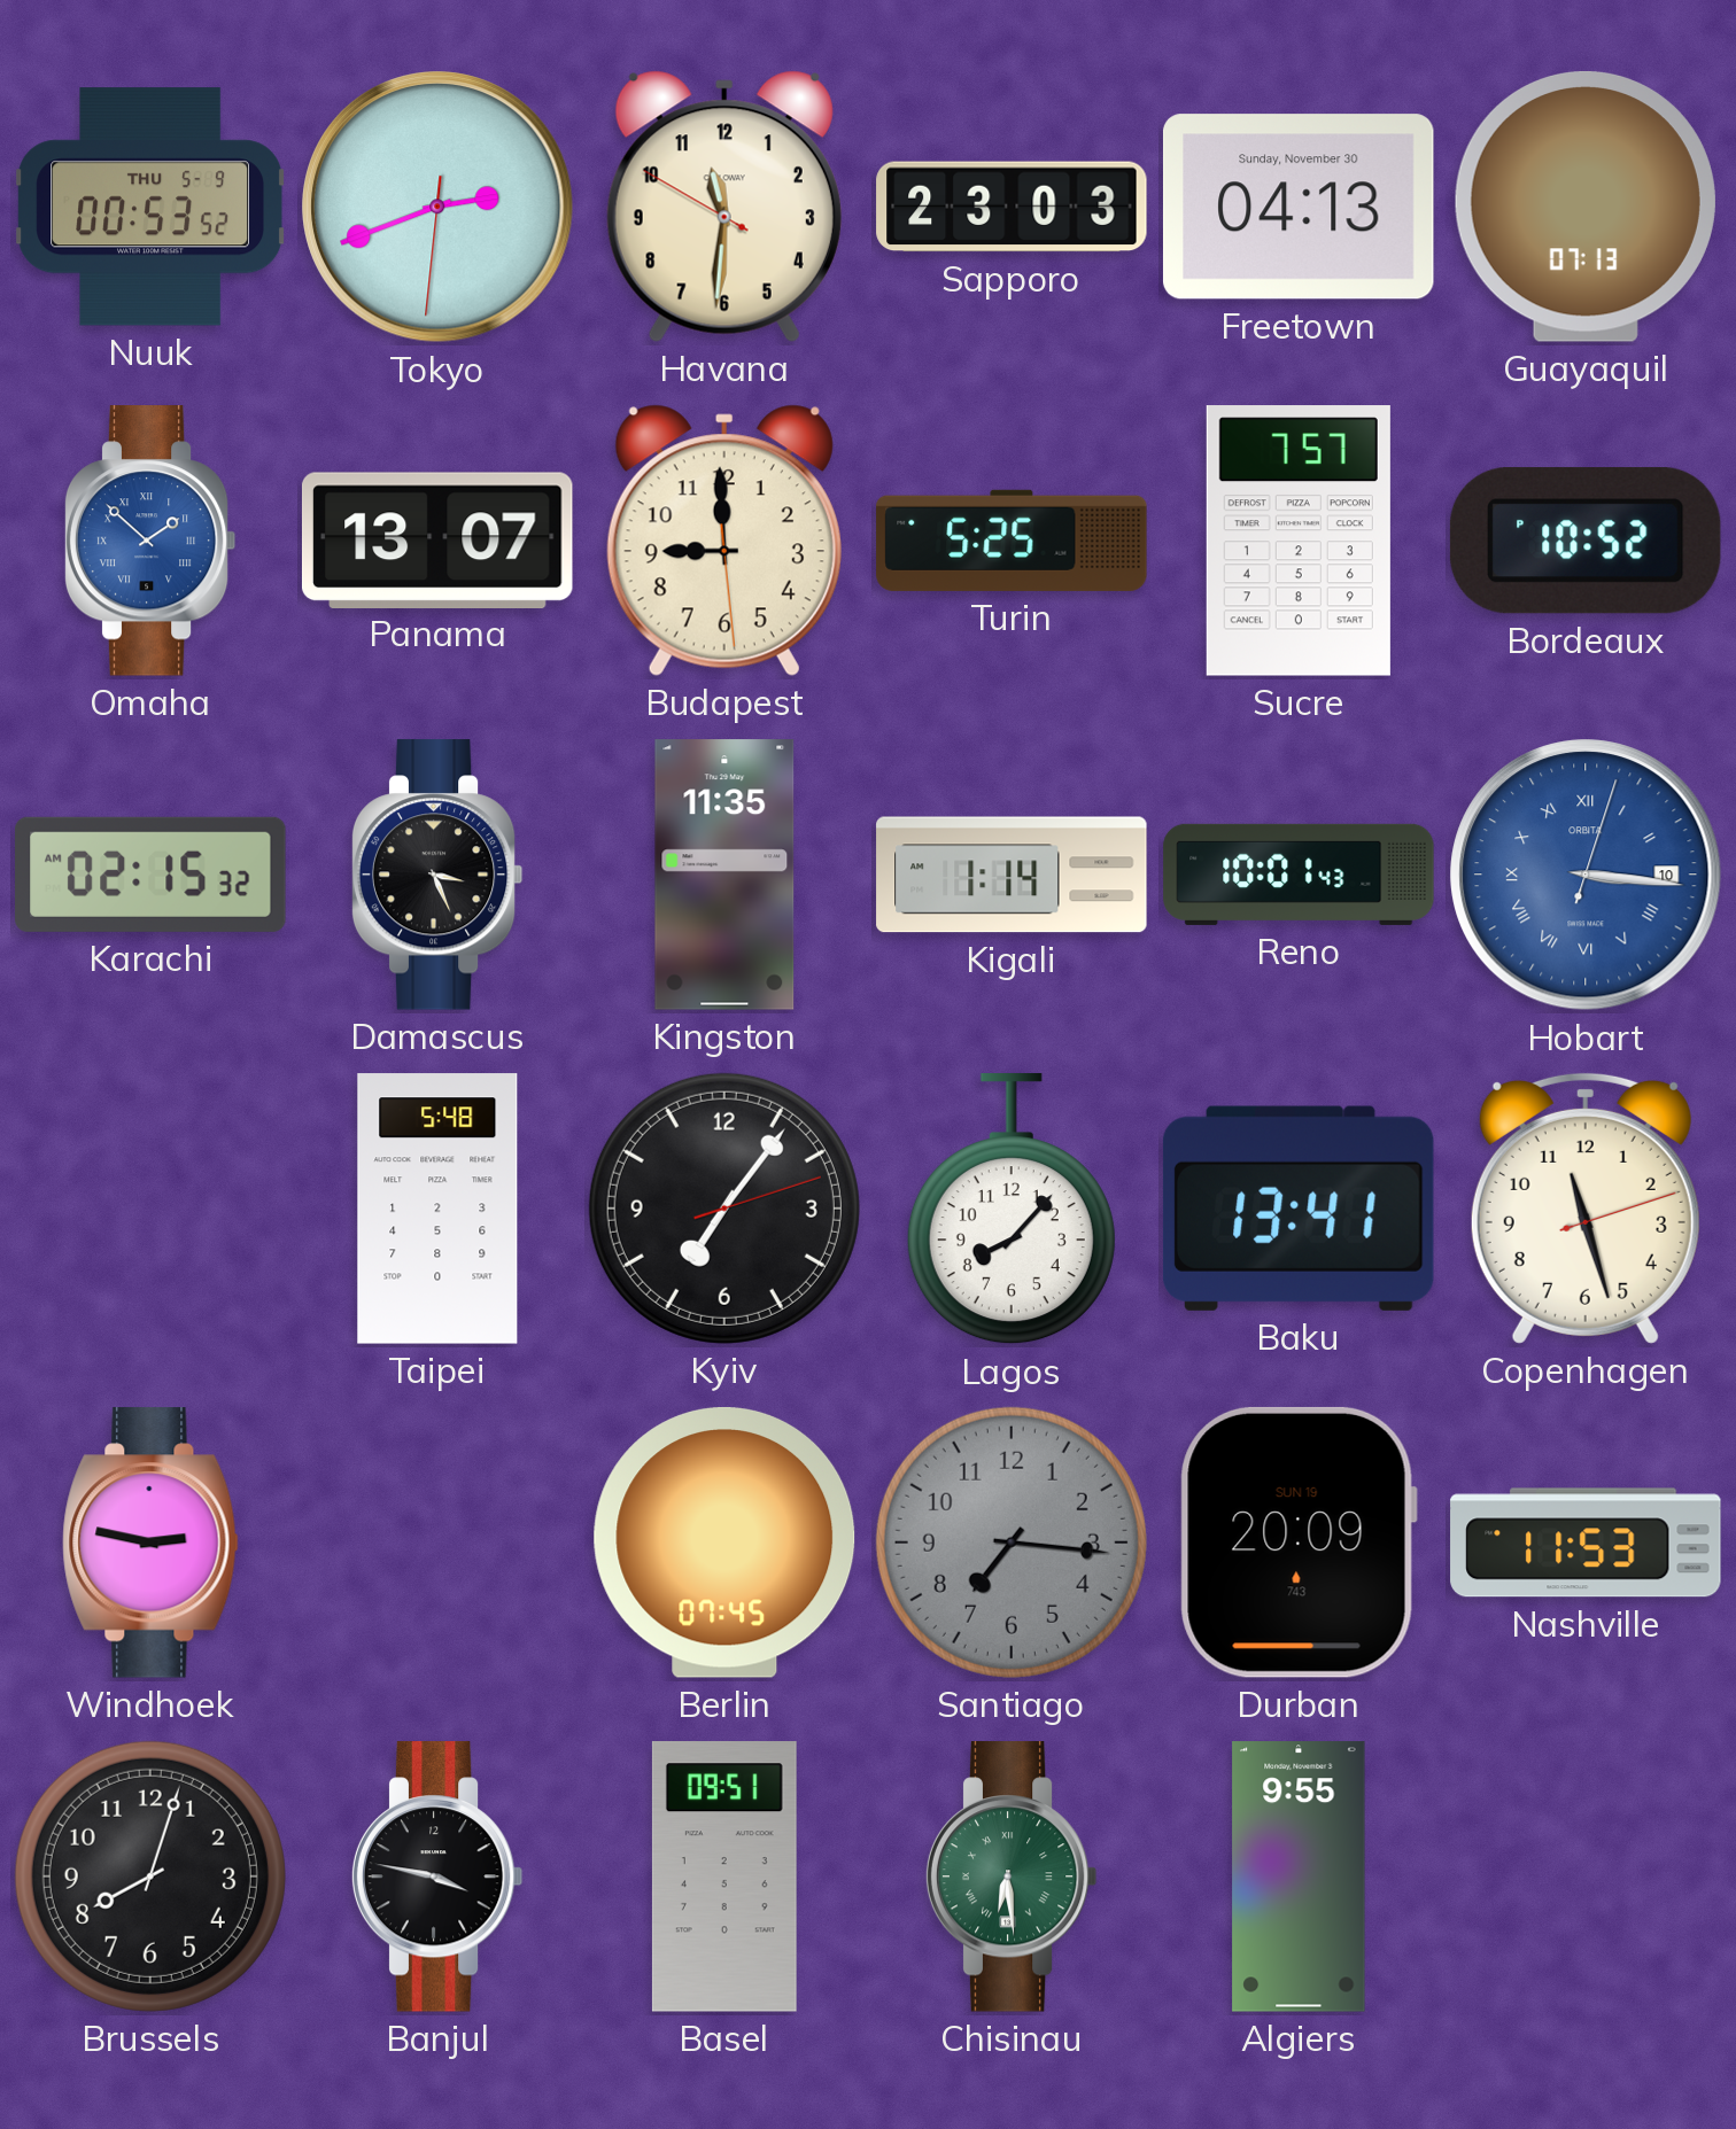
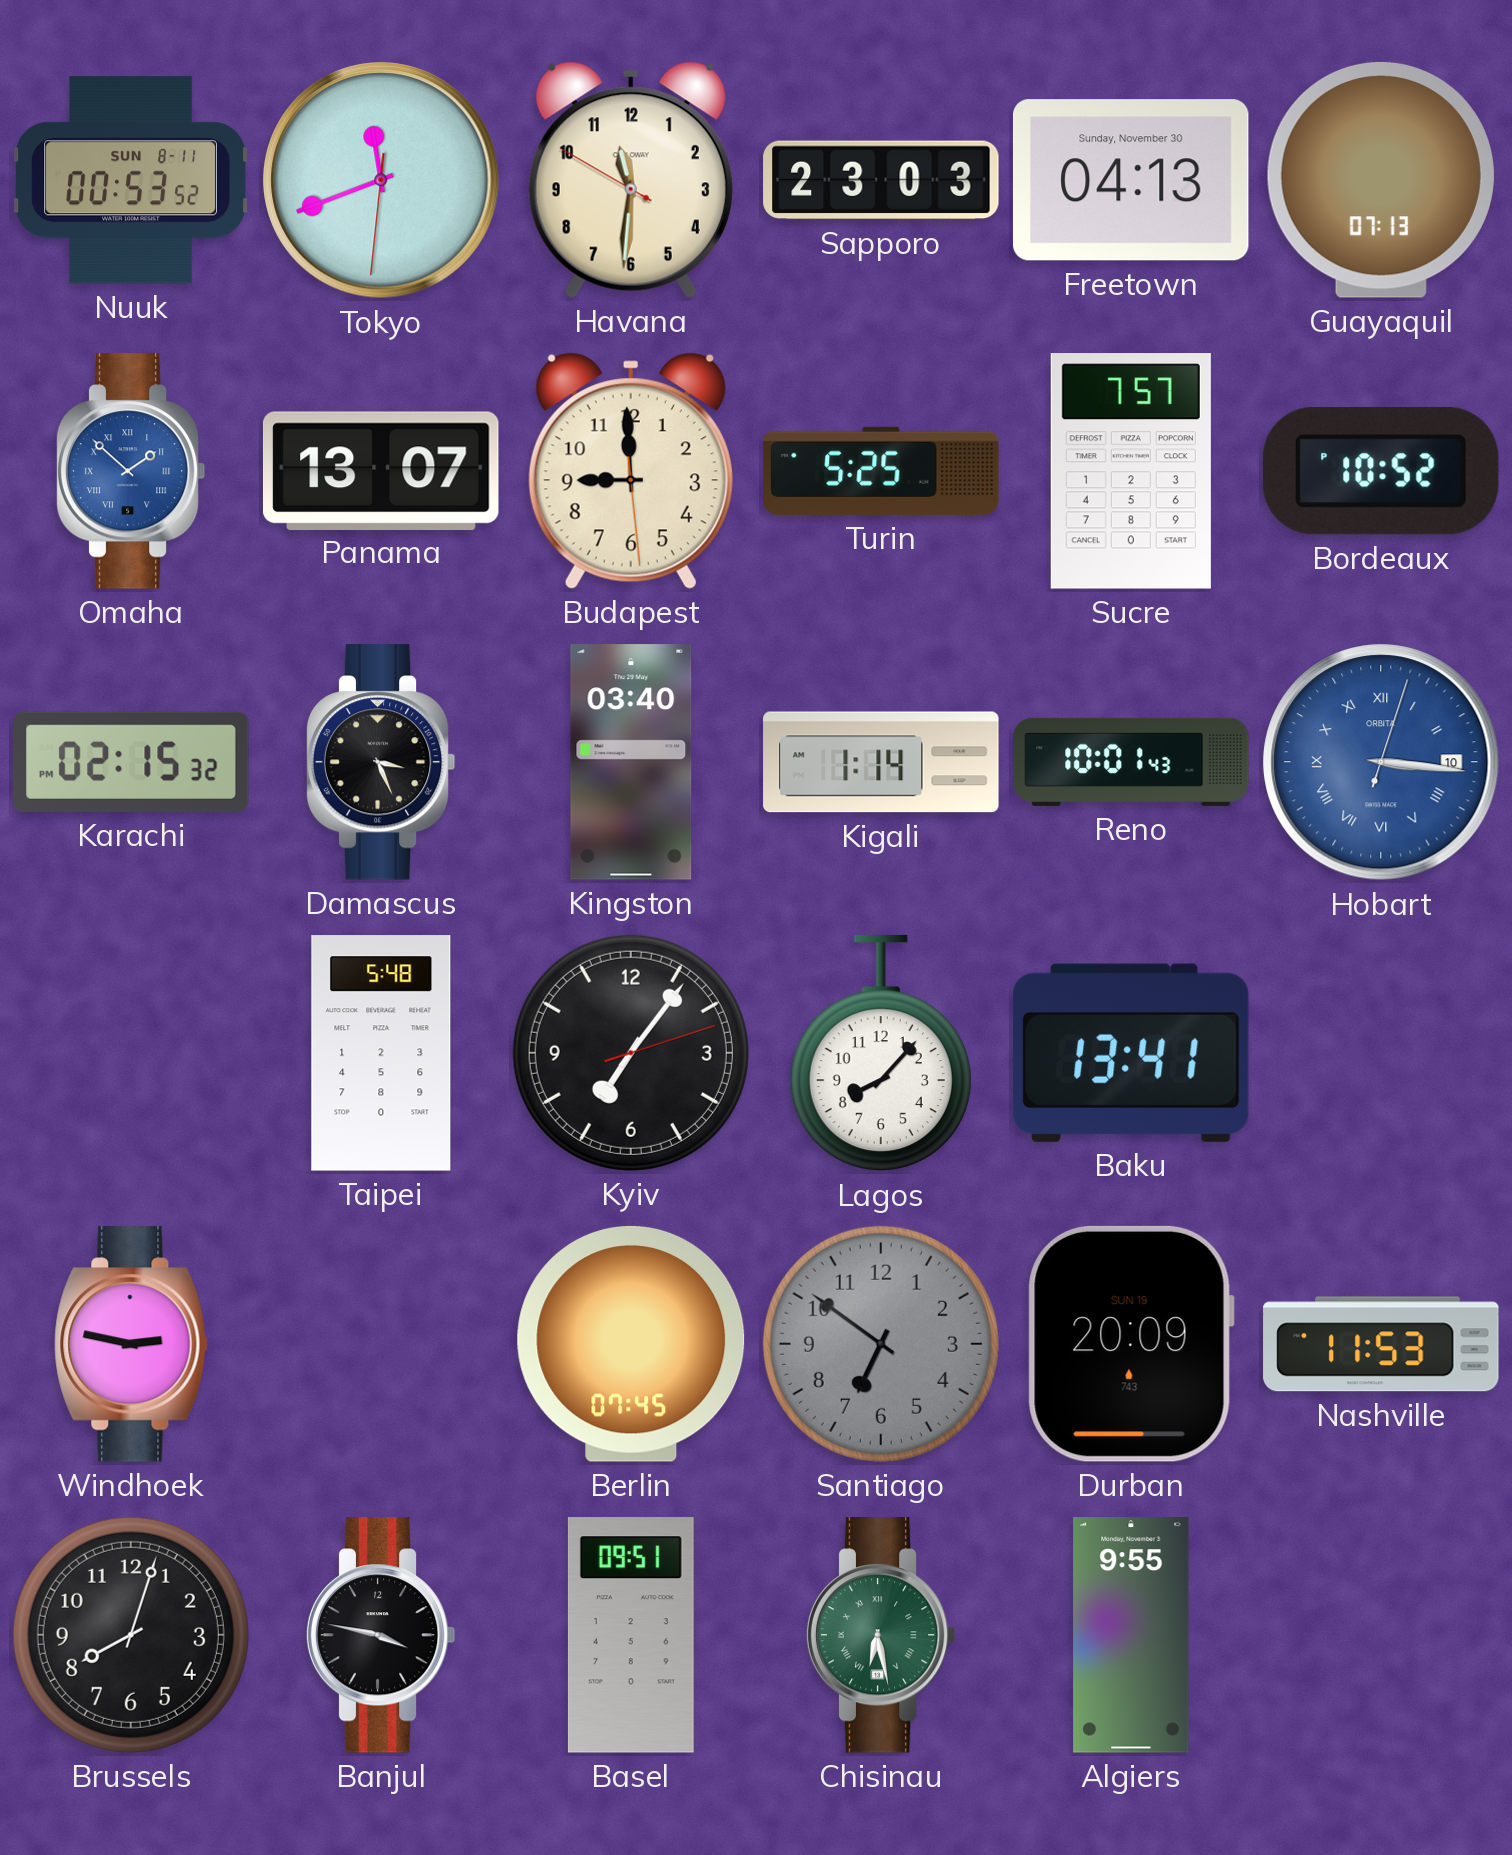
Nuuk date: THU 5-9 -> SUN 8-11 (131, 180)
Tokyo: 2:41 -> 11:41 (381, 180)
Karachi: 02:15:32 AM -> 02:15:32 PM (131, 762)
Kingston: 11:35 -> 03:40 (631, 762)
Copenhagen: 11:27 -> none (1586, 1209)
Santiago: 7:16 -> 6:51 (881, 1344)
Chisinau: 6:29 -> 6:28 (881, 1635)
